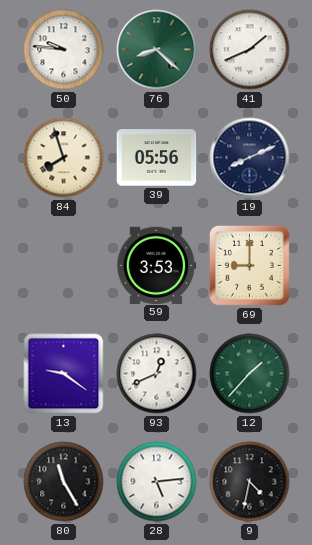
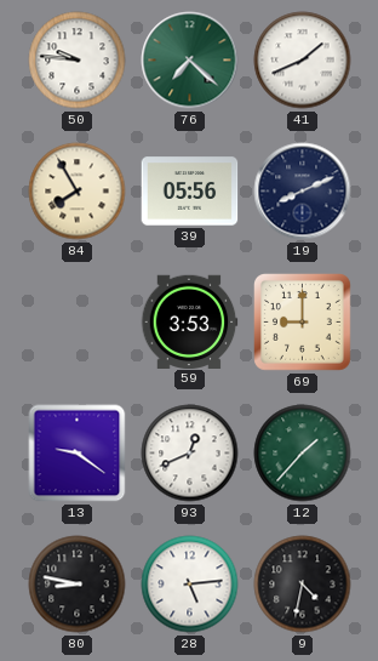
76: 8:22 -> 7:22 (190, 61)
84: 7:57 -> 7:55 (78, 192)
80: 11:25 -> 8:47 (78, 585)
